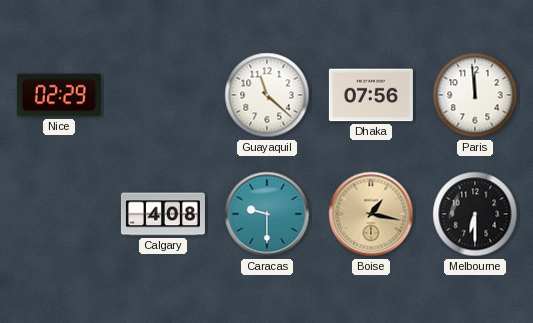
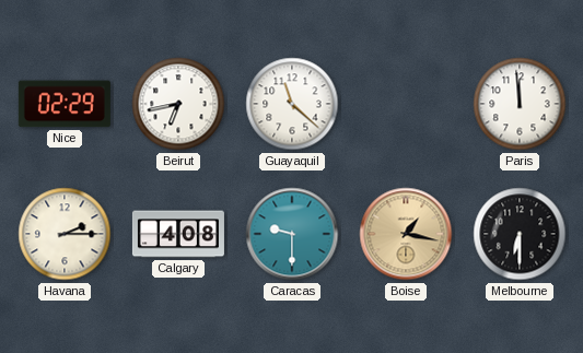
Beirut: none -> 6:43 (178, 104)
Dhaka: 07:56 -> none (371, 95)
Havana: none -> 2:15 (65, 234)
